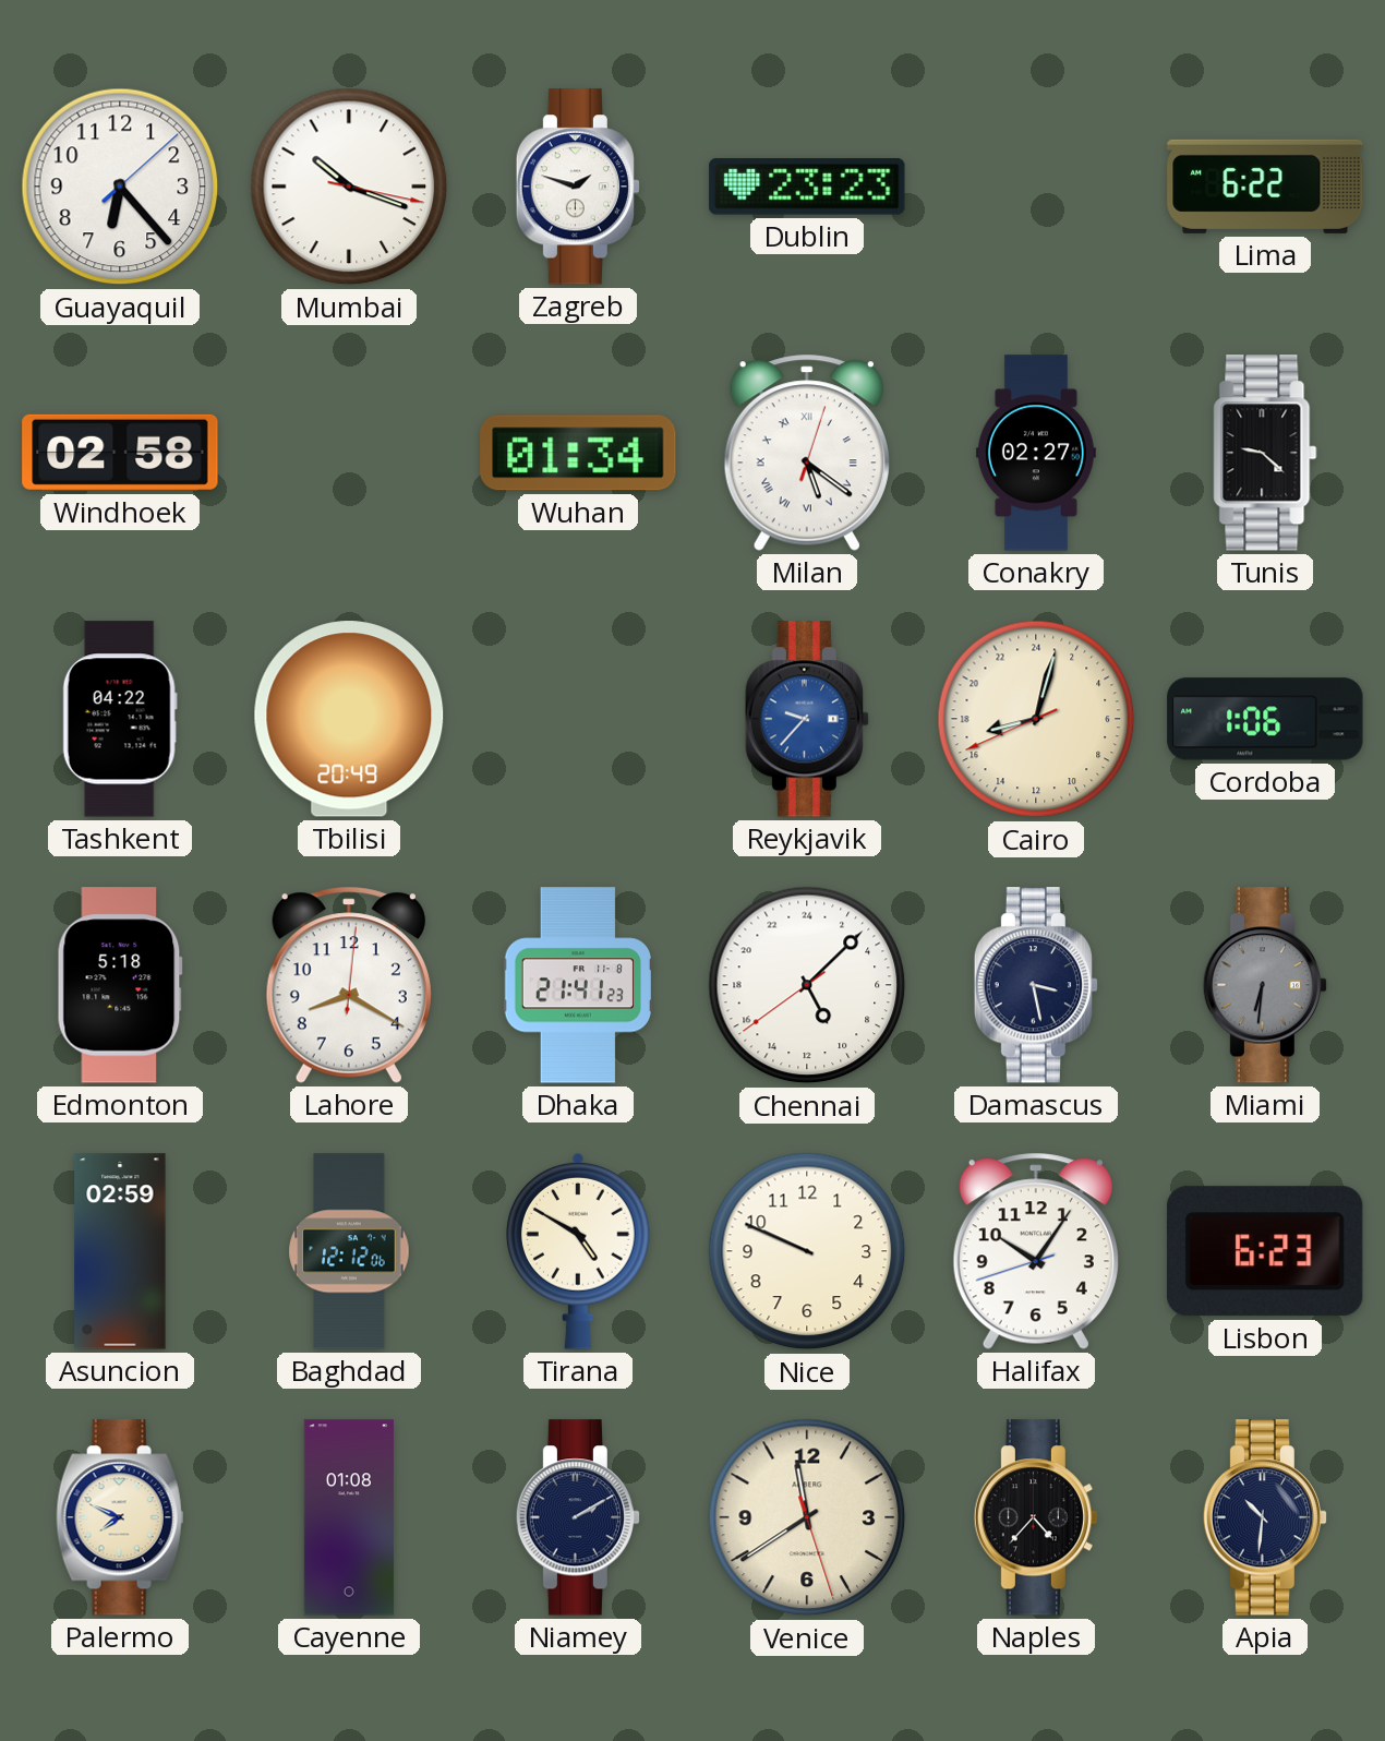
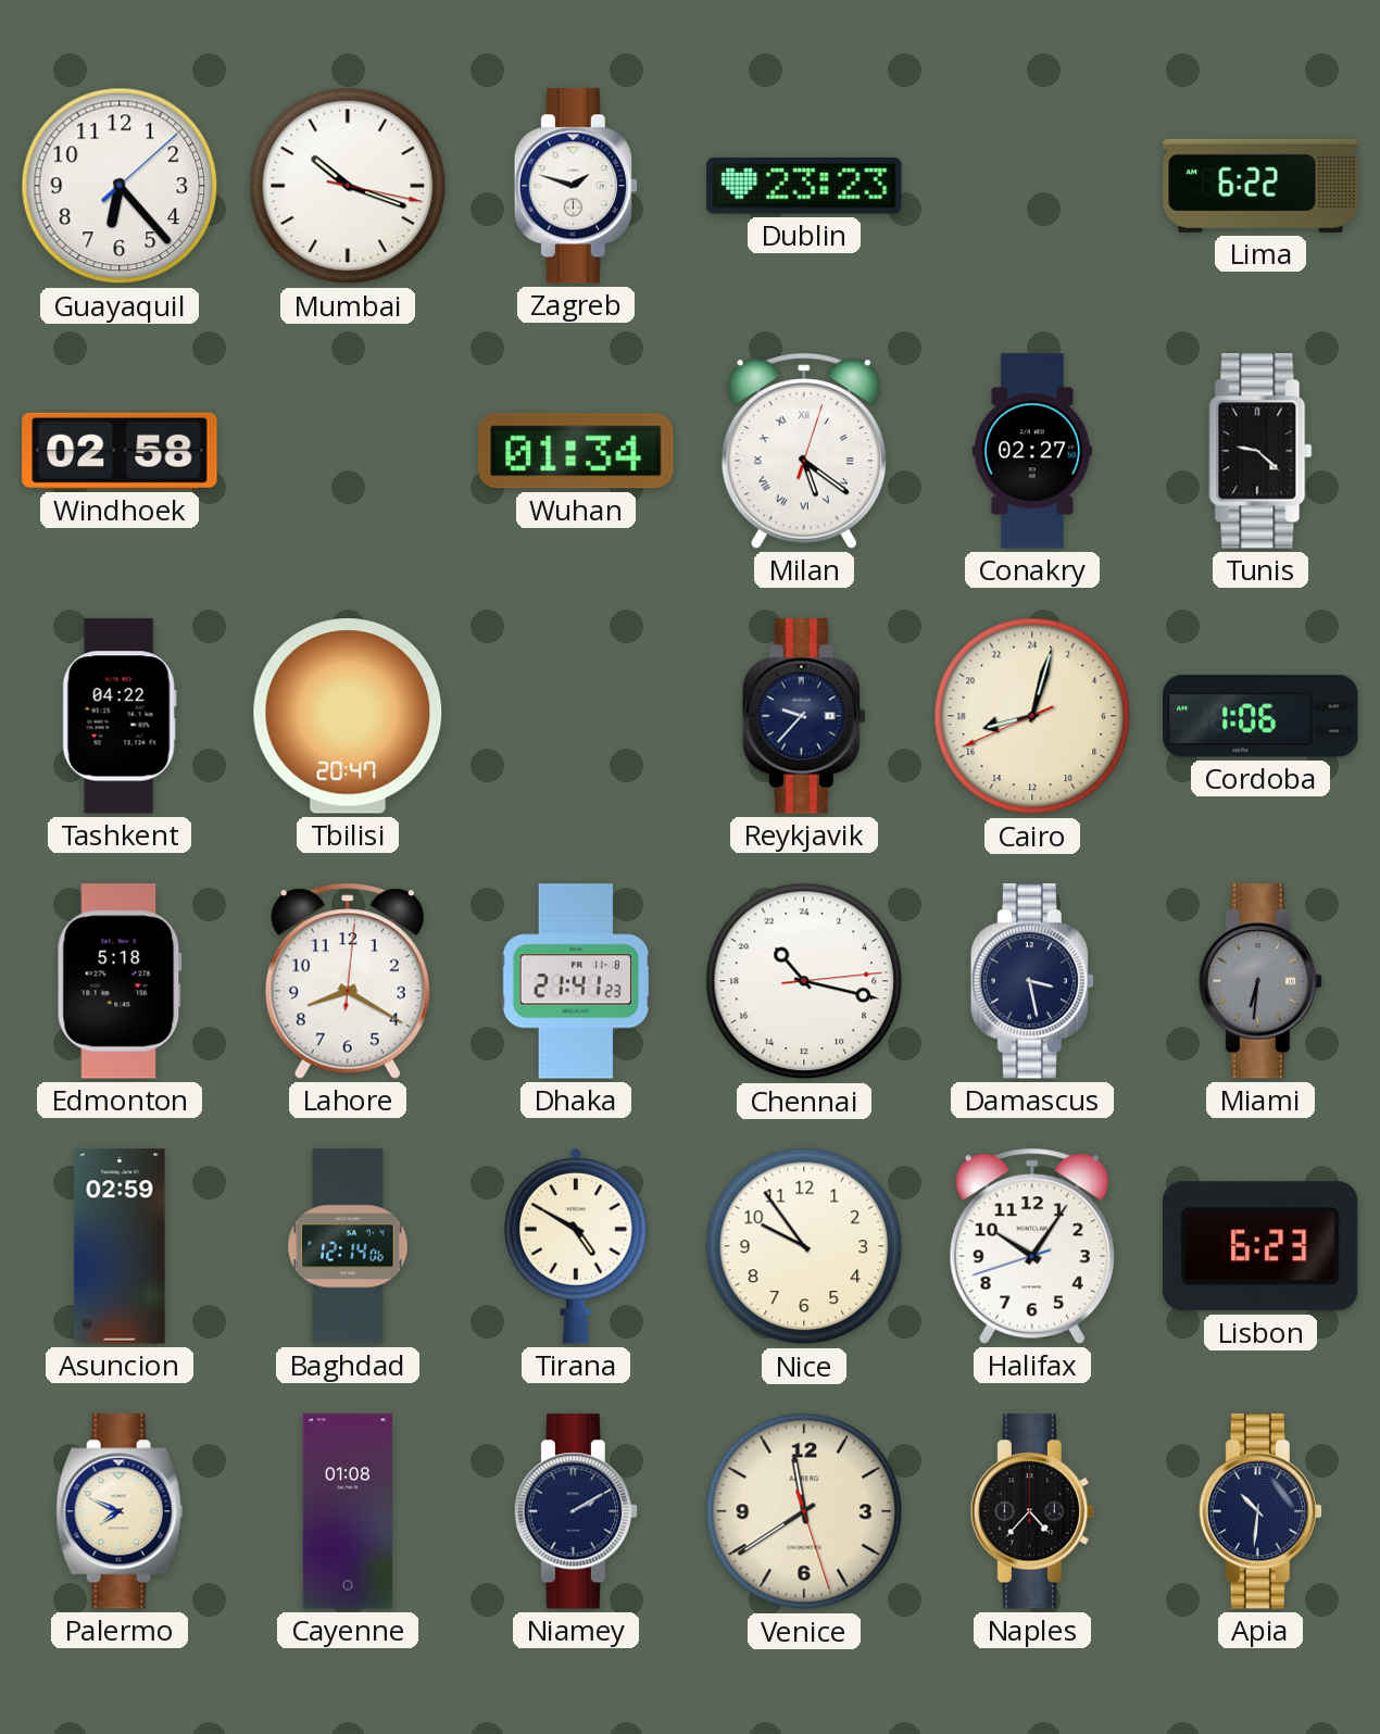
Tbilisi: 20:49 -> 20:47 (348, 716)
Reykjavik dial: blue -> navy (803, 716)
Chennai: 10:07 -> 21:17 (804, 981)
Baghdad: 12:12 -> 12:14 (348, 1246)
Nice: 9:49 -> 9:54 (804, 1246)
